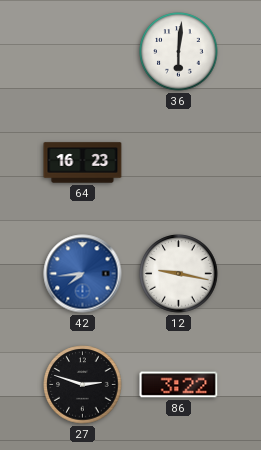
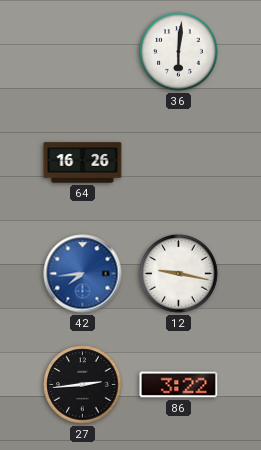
64: 16:23 -> 16:26 (83, 163)
27: 2:48 -> 2:44 (83, 385)
